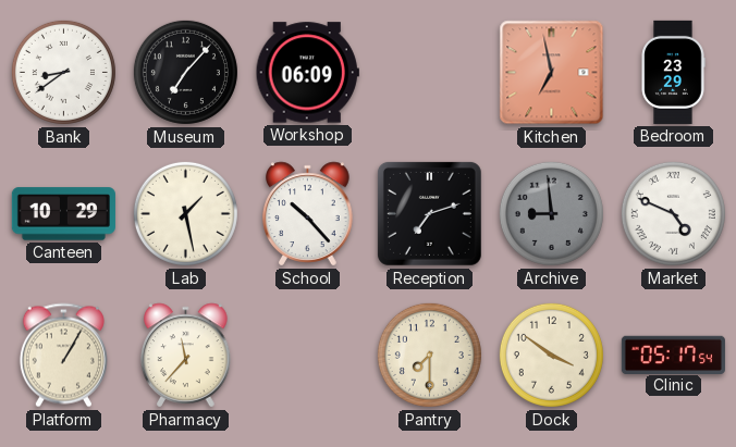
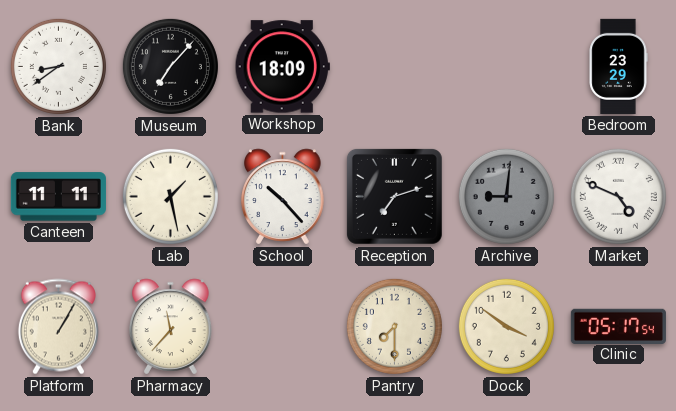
Workshop: 06:09 -> 18:09 (282, 67)
Kitchen: 6:58 -> none (552, 73)
Canteen: 10:29 -> 11:11 (58, 197)
Archive: 8:59 -> 9:01 (506, 196)
